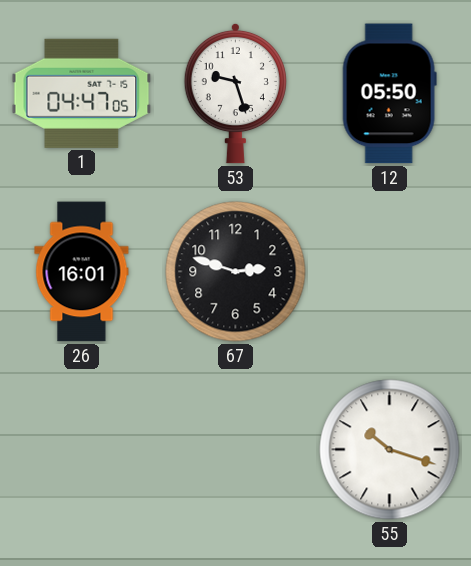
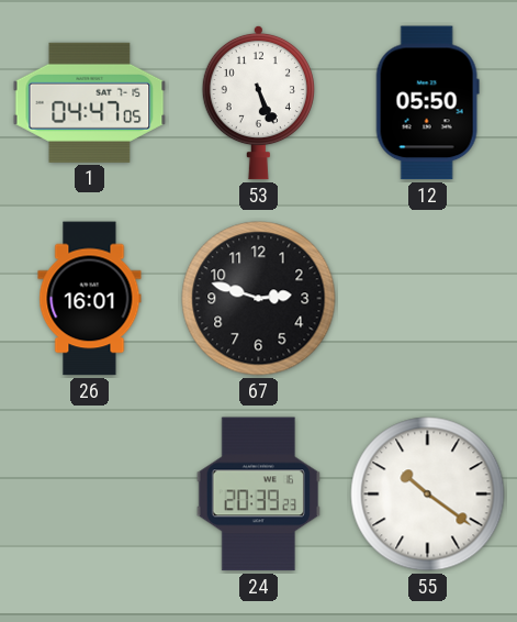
53: 9:27 -> 5:26 (258, 102)
24: none -> 20:39 (258, 495)
55: 10:18 -> 10:21 (428, 495)
